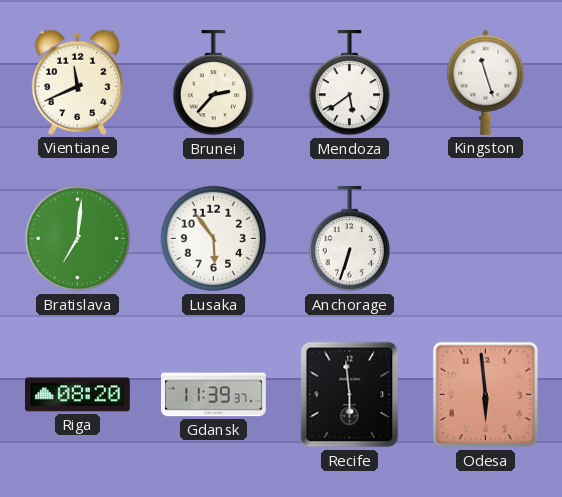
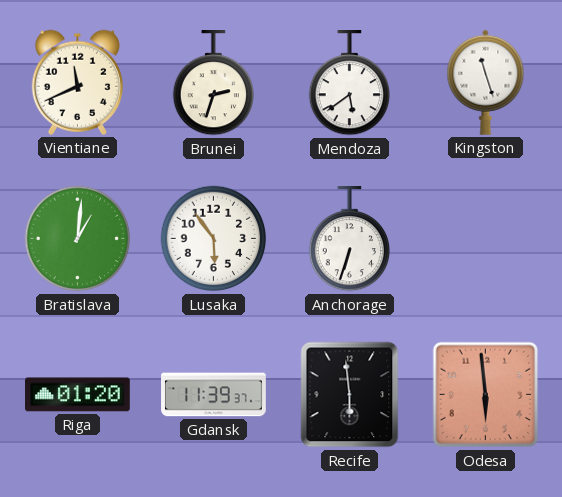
Brunei: 2:37 -> 2:33 (213, 84)
Bratislava: 7:01 -> 1:01 (78, 239)
Riga: 08:20 -> 01:20 (78, 395)
